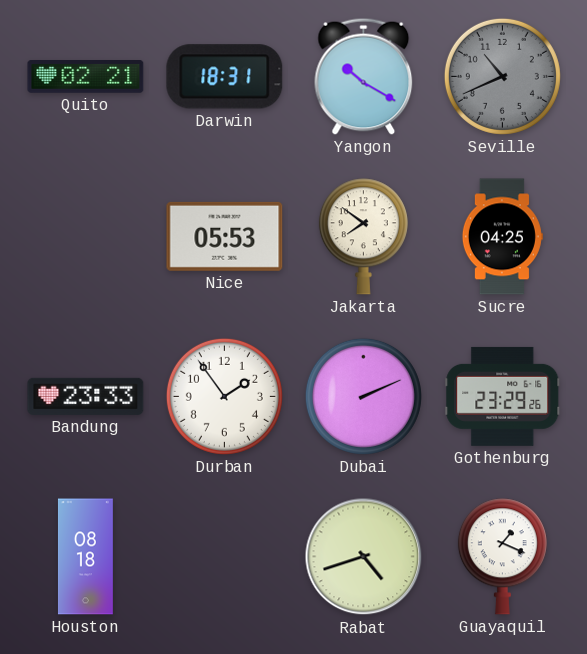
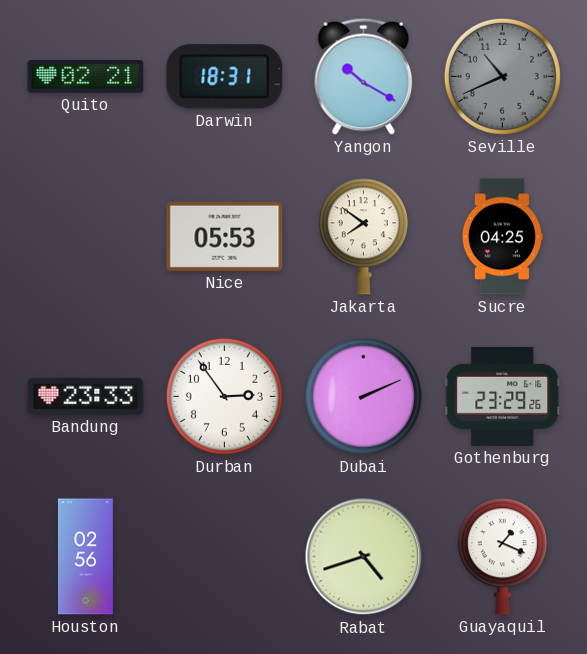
Durban: 1:54 -> 2:54 (224, 396)
Houston: 08:18 -> 02:56 (85, 557)
